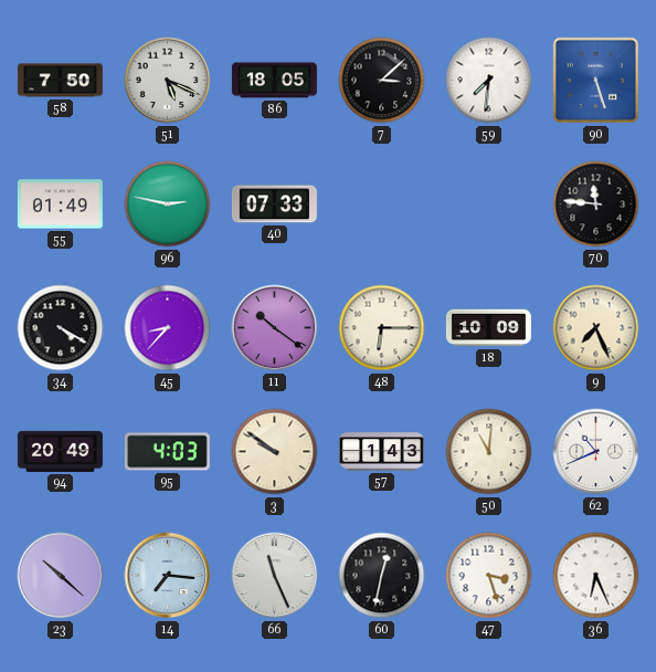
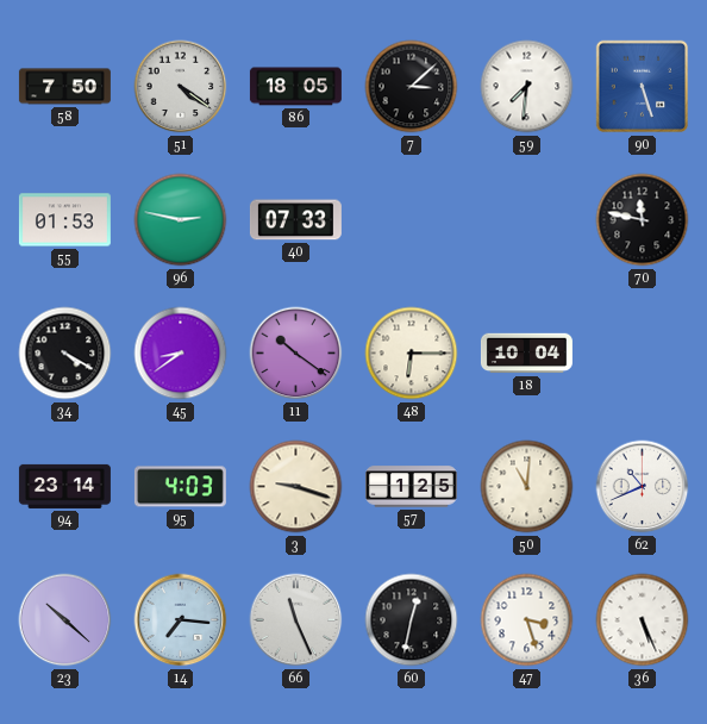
51: 5:19 -> 4:21 (181, 87)
55: 01:49 -> 01:53 (64, 220)
70: 11:46 -> 11:47 (643, 220)
45: 8:37 -> 8:39 (181, 354)
18: 10:09 -> 10:04 (526, 354)
9: 7:26 -> none (596, 328)
94: 20:49 -> 23:14 (64, 486)
3: 9:51 -> 9:18 (296, 487)
57: 1:43 -> 1:25 (411, 487)
36: 6:26 -> 5:26 (643, 620)
